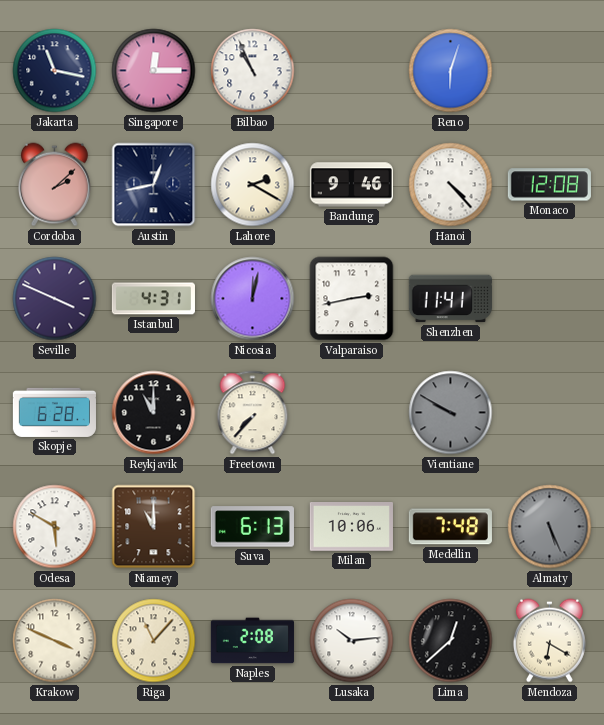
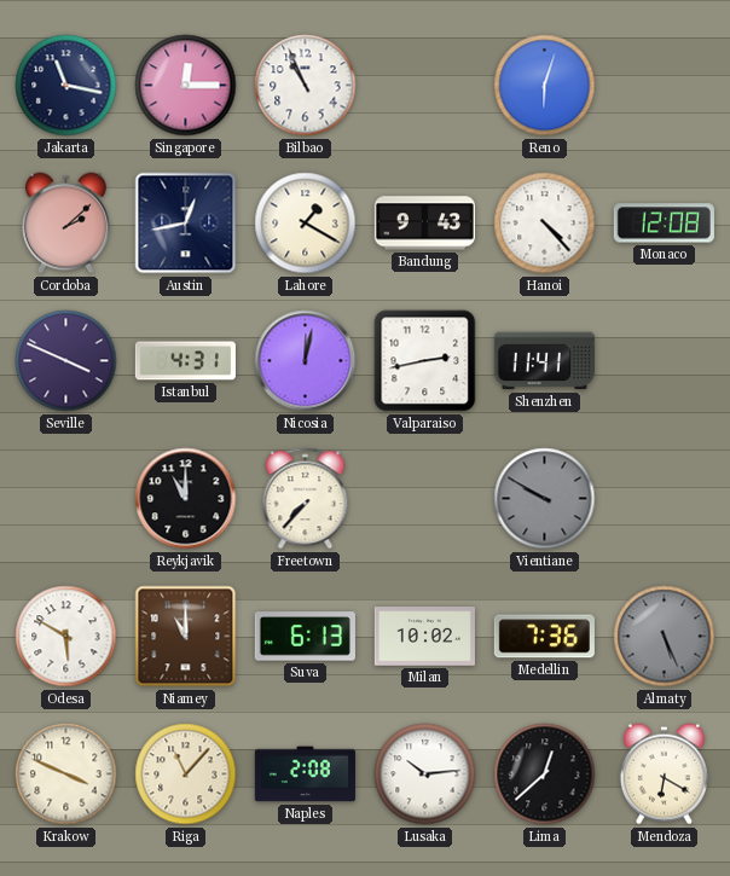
Lahore: 2:20 -> 1:20 (306, 224)
Bandung: 9:46 -> 9:43 (424, 224)
Skopje: 6:28 -> none (54, 412)
Milan: 10:06 -> 10:02 (424, 637)
Medellin: 7:48 -> 7:36 (544, 637)
